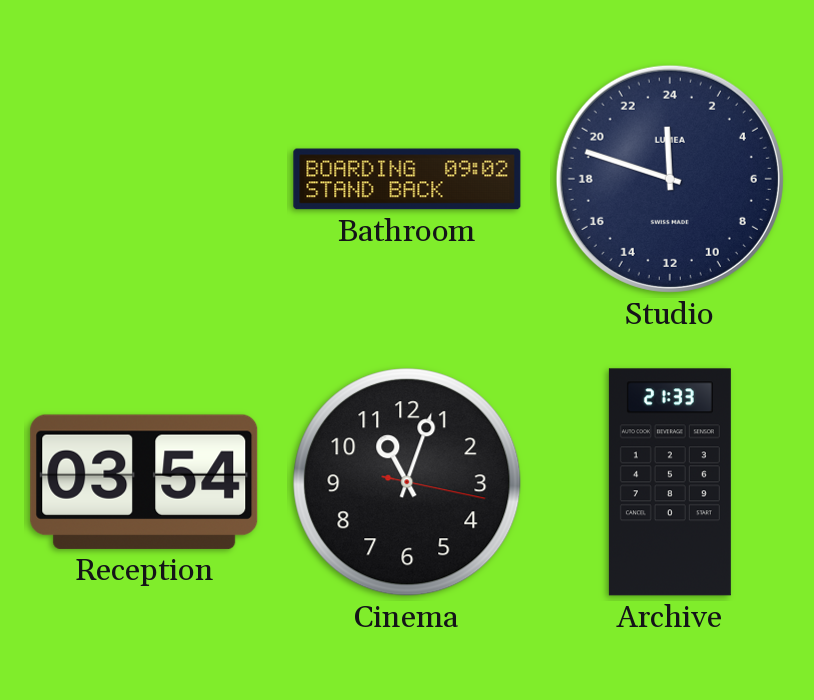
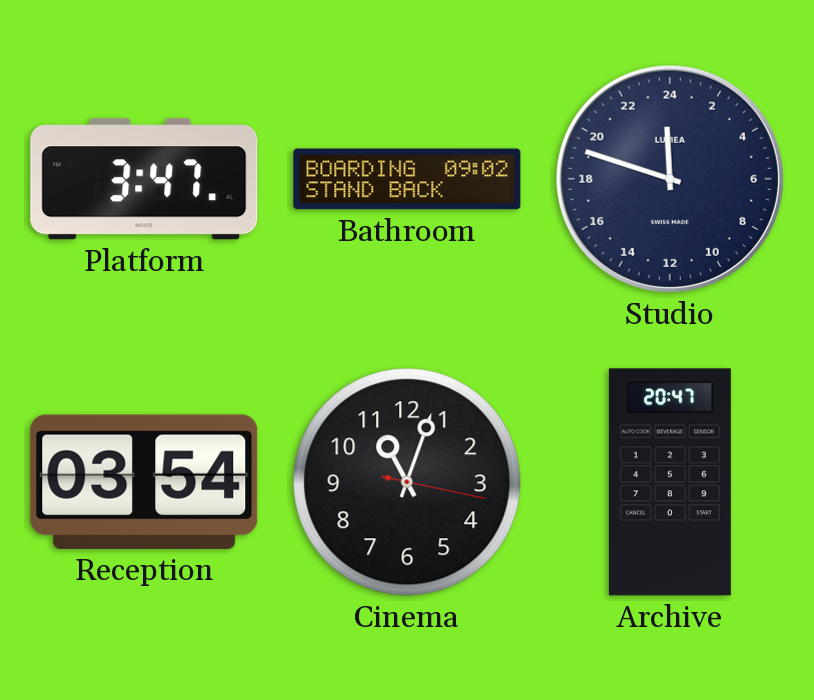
Platform: none -> 3:47 (144, 179)
Archive: 21:33 -> 20:47 (670, 482)
